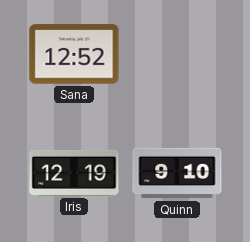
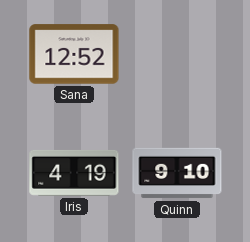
Iris: 12:19 -> 4:19 (74, 173)
